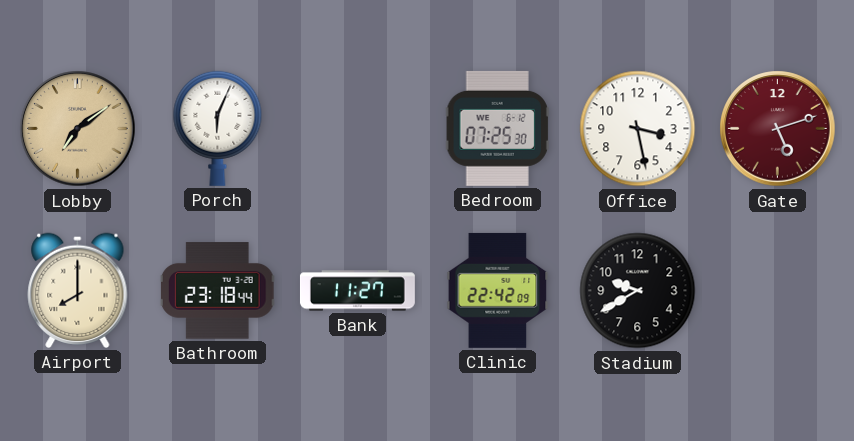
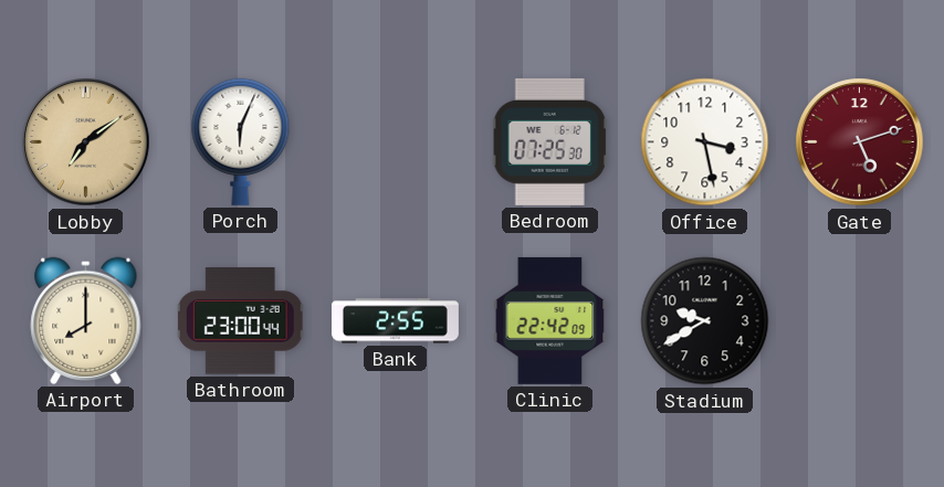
Bathroom: 23:18 -> 23:00 (241, 321)
Bank: 11:27 -> 2:55 (395, 321)
